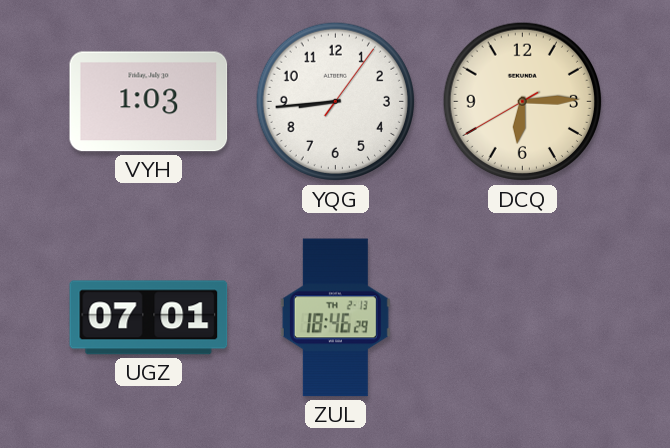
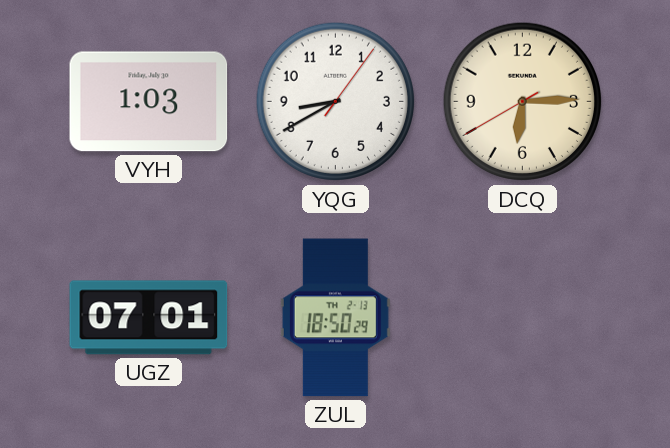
YQG: 8:44 -> 8:40 (336, 102)
ZUL: 18:46 -> 18:50 (335, 318)
